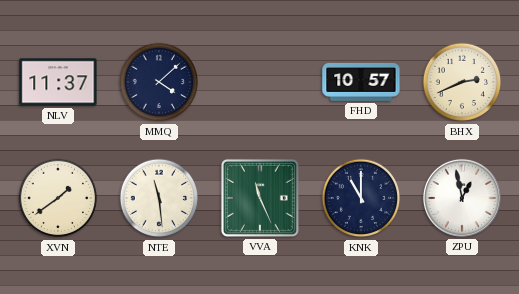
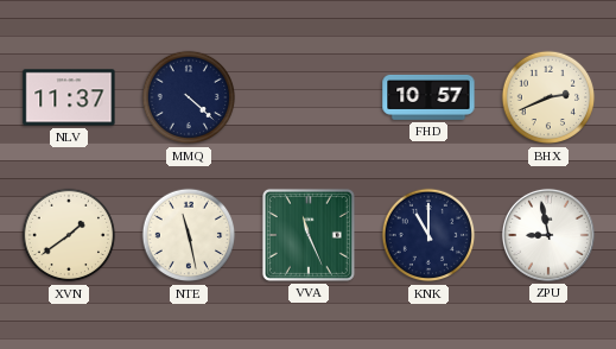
MMQ: 4:08 -> 4:22 (189, 97)
NTE: 11:29 -> 11:28 (189, 235)
ZPU: 12:58 -> 8:58 (548, 235)
